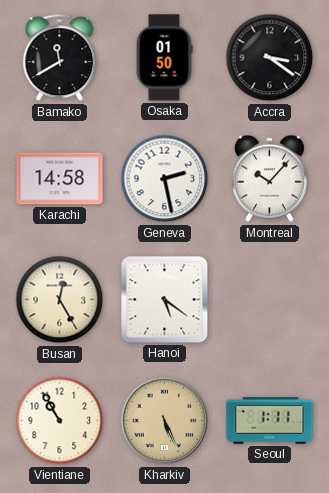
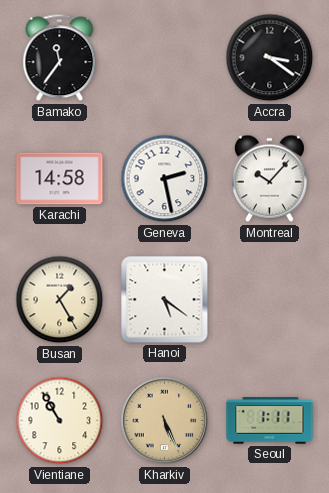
Bamako: 11:40 -> 11:36 (60, 58)
Osaka: 01:50 -> none (164, 58)
Busan: 12:25 -> 1:25 (60, 300)
